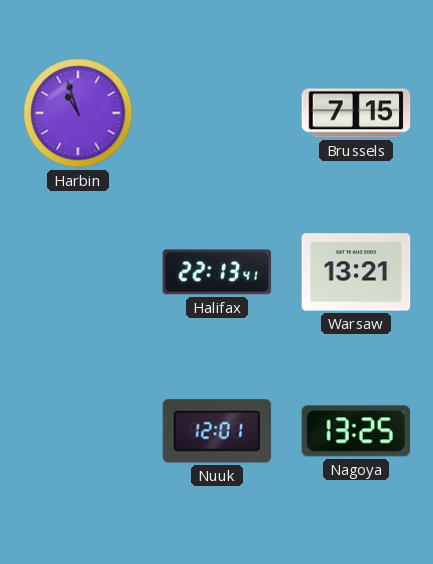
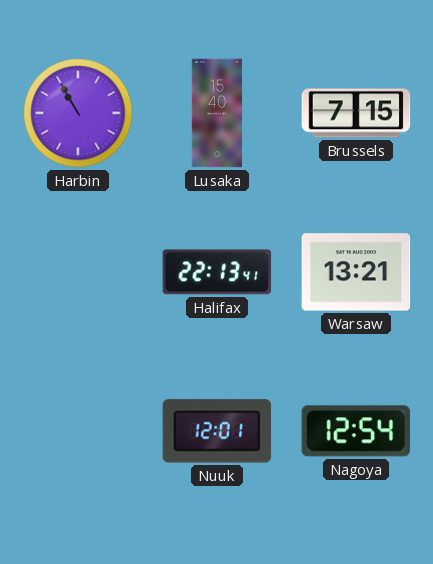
Harbin: 10:57 -> 10:55 (78, 113)
Lusaka: none -> 15:40 (217, 113)
Nagoya: 13:25 -> 12:54 (356, 431)
